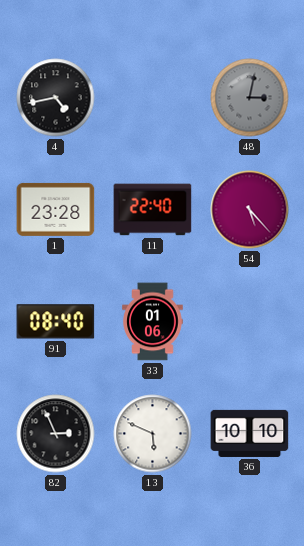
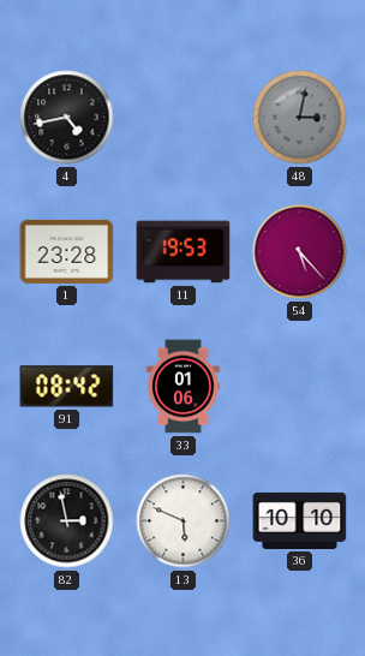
11: 22:40 -> 19:53 (184, 252)
91: 08:40 -> 08:42 (67, 387)
82: 2:56 -> 2:58 (67, 521)
